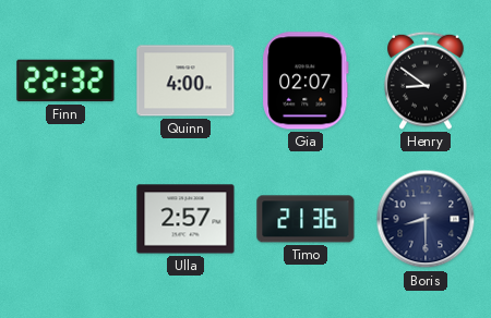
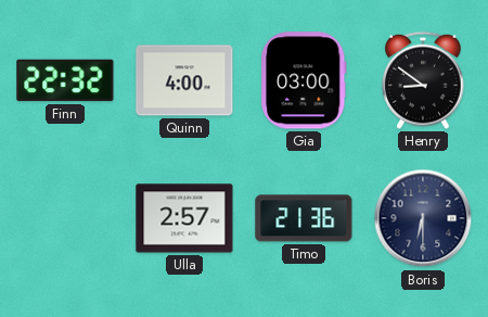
Gia: 02:07 -> 03:00 (304, 80)
Boris: 8:30 -> 6:30 (423, 218)
